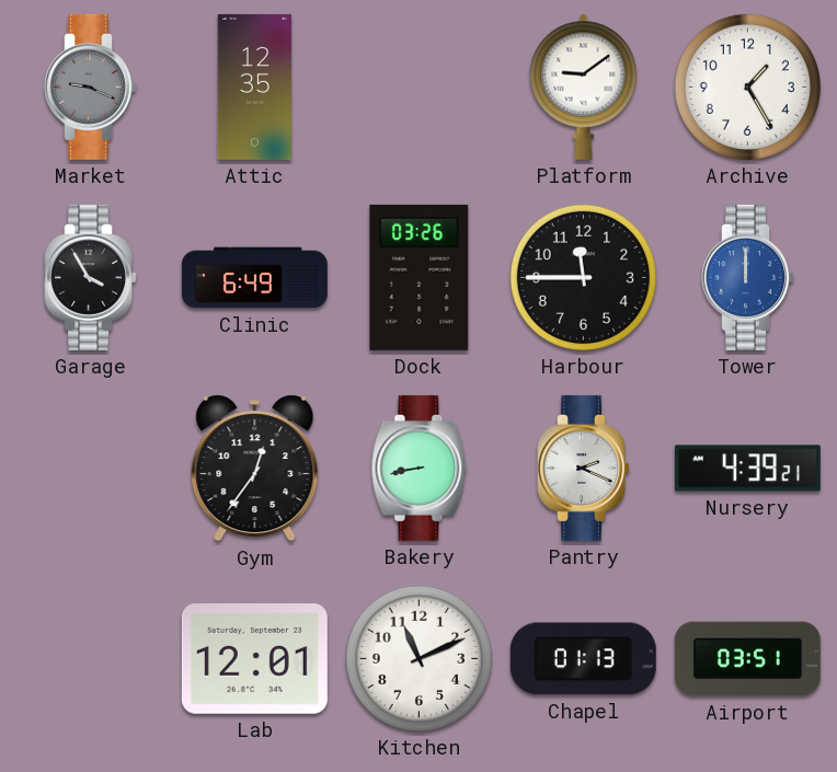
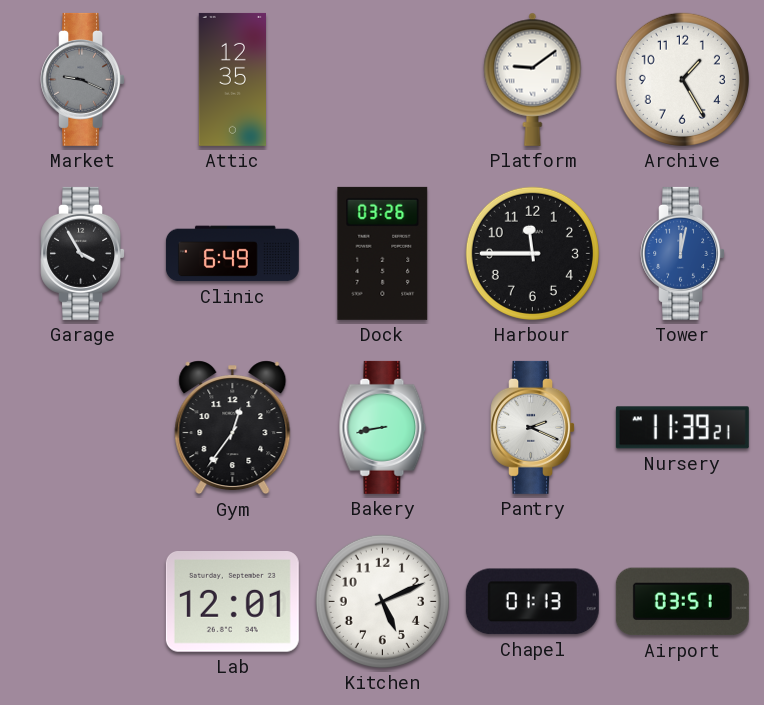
Tower: 12:00 -> 12:02 (683, 253)
Nursery: 4:39 -> 11:39 (682, 428)
Kitchen: 11:11 -> 5:11 (382, 601)
